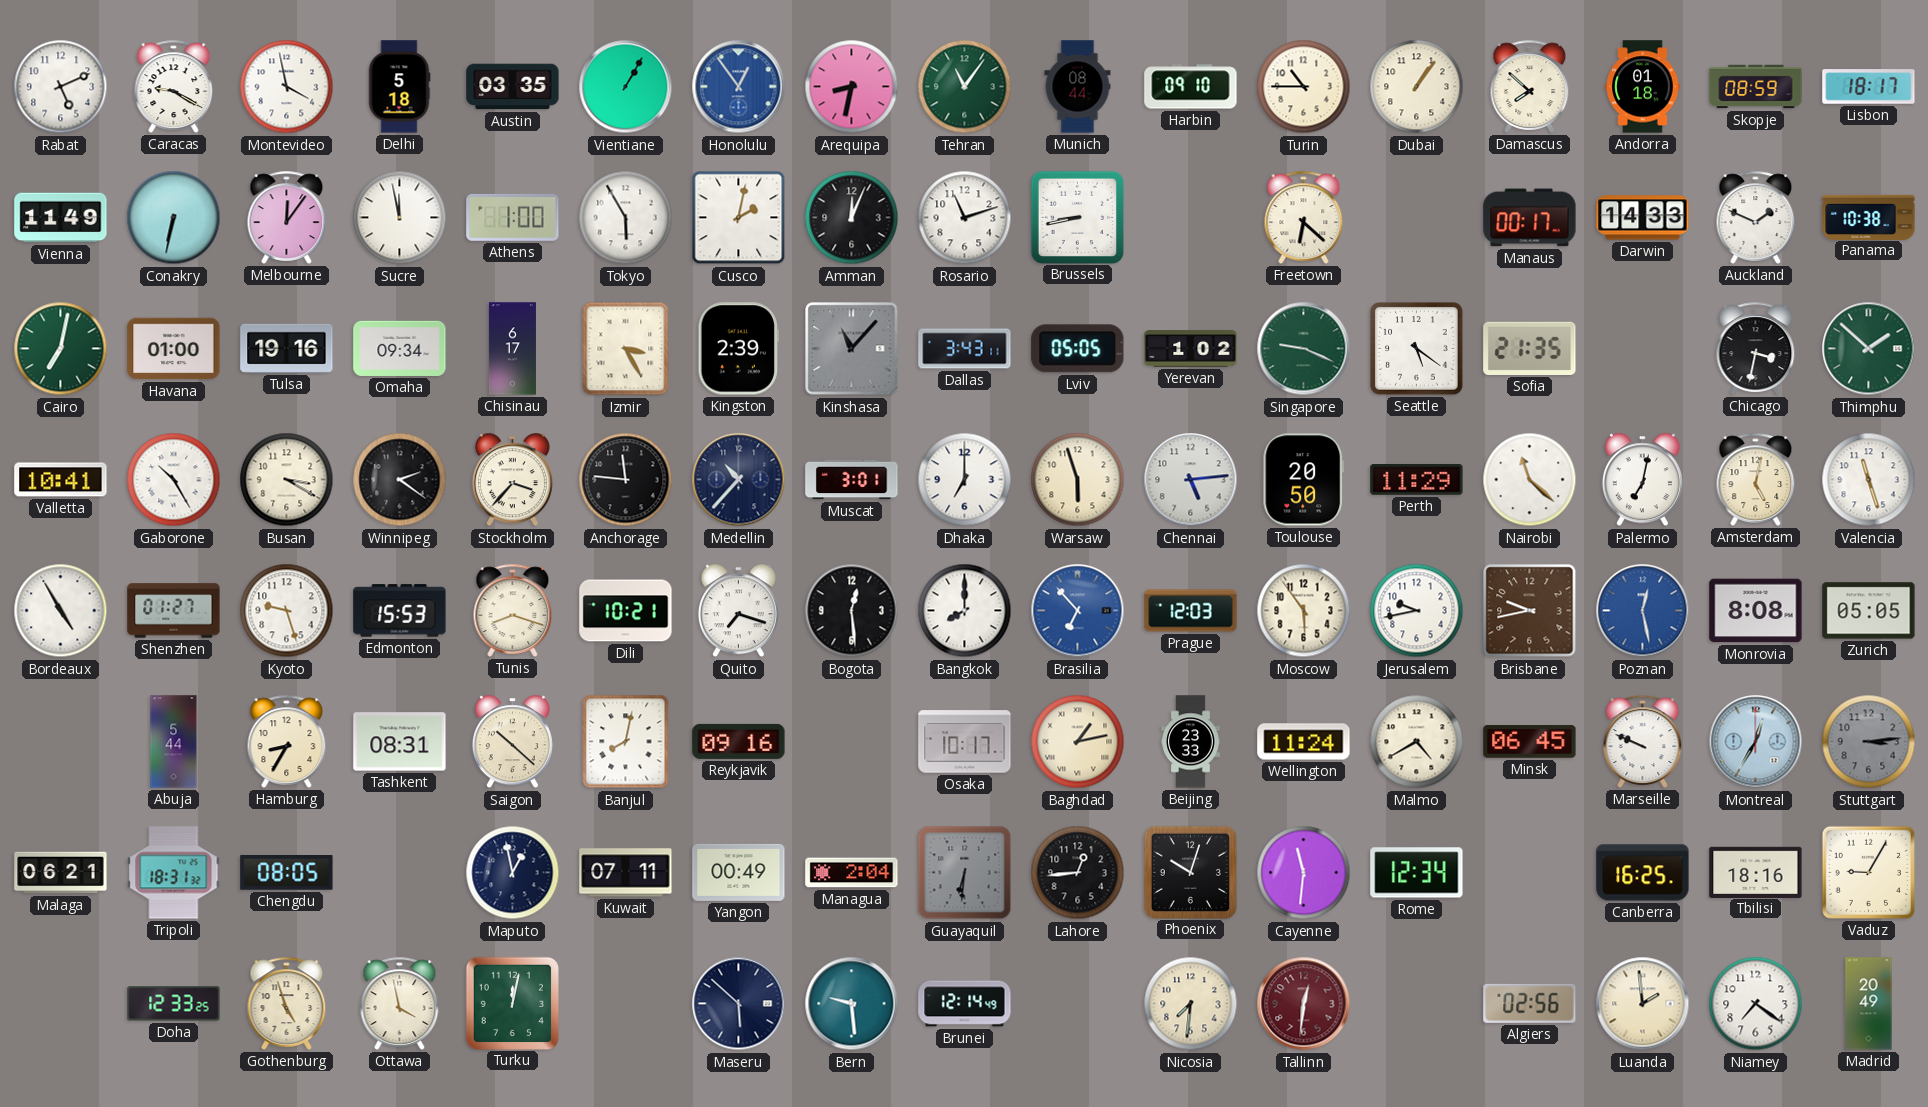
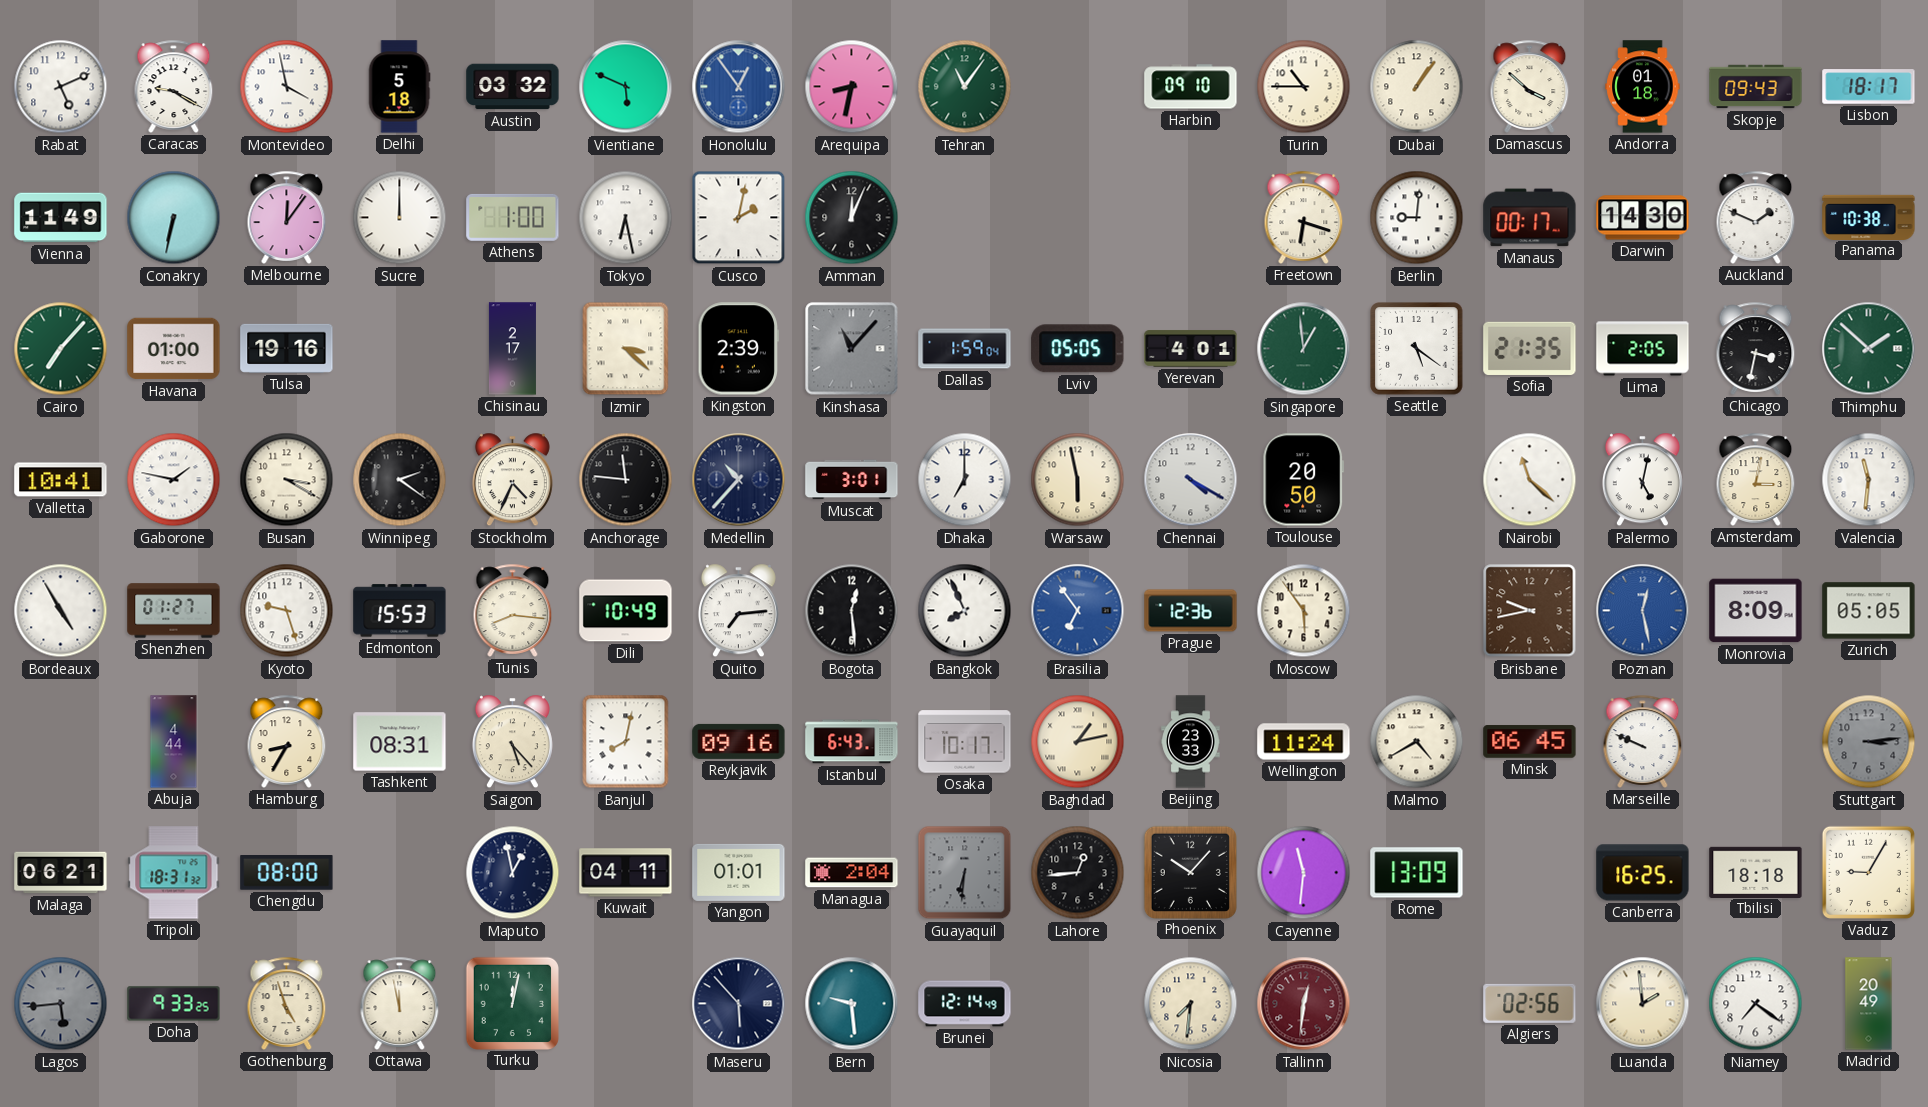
Austin: 03:35 -> 03:32 (513, 87)
Vientiane: 1:05 -> 5:49 (626, 87)
Munich: 08:44 -> none (1078, 87)
Damascus: 7:52 -> 3:52 (1530, 86)
Skopje: 08:59 -> 09:43 (1756, 87)
Sucre: 11:58 -> 12:00 (400, 218)
Tokyo: 5:55 -> 6:28 (626, 218)
Rosario: 11:12 -> none (965, 218)
Brussels: 8:43 -> none (1077, 217)
Freetown: 6:22 -> 6:18 (1304, 217)
Berlin: none -> 9:01 (1417, 218)
Darwin: 14:33 -> 14:30 (1643, 218)
Cairo: 7:02 -> 7:07 (61, 349)
Omaha: 09:34 -> none (400, 348)
Chisinau: 6:17 -> 2:17 (512, 349)
Izmir: 3:25 -> 3:22 (626, 349)
Dallas: 3:43 -> 1:59 (965, 349)
Yerevan: 1:02 -> 4:01 (1191, 349)
Singapore: 9:19 -> 12:59 (1304, 349)
Lima: none -> 2:05 (1643, 349)
Gaborone: 10:25 -> 1:47 (174, 480)
Stockholm: 3:37 -> 4:34 (512, 480)
Warsaw: 5:57 -> 5:58 (1078, 480)
Chennai: 5:14 -> 4:20 (1191, 480)
Perth: 11:29 -> none (1417, 480)
Palermo: 7:02 -> 5:02 (1642, 480)
Amsterdam: 5:02 -> 3:02 (1756, 479)
Valencia: 11:27 -> 11:31 (1869, 480)
Tunis: 8:18 -> 8:16 (513, 610)
Dili: 10:21 -> 10:49 (626, 611)
Quito: 7:18 -> 7:14 (738, 611)
Bangkok: 8:00 -> 7:56 (965, 611)
Brasilia: 6:53 -> 6:54 (1078, 611)
Prague: 12:03 -> 12:36 (1191, 611)
Jerusalem: 9:43 -> none (1417, 611)
Monrovia: 8:08 -> 8:09 (1756, 611)
Abuja: 5:44 -> 4:44 (174, 742)
Saigon: 10:22 -> 5:23 (512, 742)
Istanbul: none -> 6:43 (852, 742)
Montreal: 12:35 -> none (1756, 742)
Chengdu: 08:05 -> 08:00 (287, 873)
Kuwait: 07:11 -> 04:11 (626, 873)
Yangon: 00:49 -> 01:01 (739, 872)
Phoenix: 10:03 -> 10:07 (1190, 872)
Rome: 12:34 -> 13:09 (1417, 873)
Tbilisi: 18:16 -> 18:18 (1756, 872)
Lagos: none -> 5:44 (61, 1004)
Doha: 12:33 -> 9:33 (174, 1004)
Ottawa: 3:58 -> 11:58 (400, 1003)
Maseru: 5:52 -> 5:53 (739, 1004)
